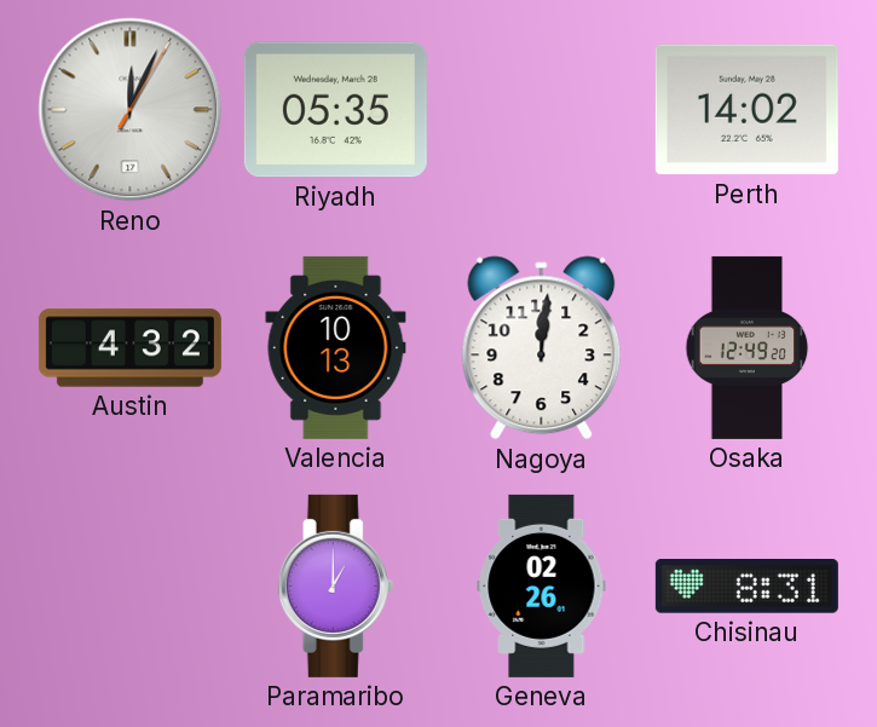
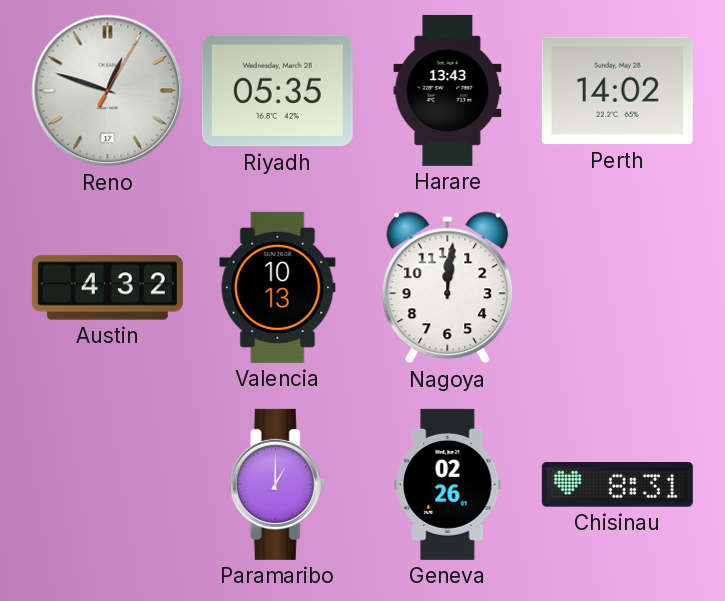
Reno: 12:04 -> 12:48 (108, 91)
Harare: none -> 13:43 (448, 90)
Osaka: 12:49 -> none (748, 347)
